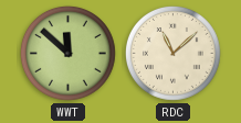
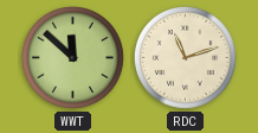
RDC: 11:08 -> 11:12 (185, 57)
